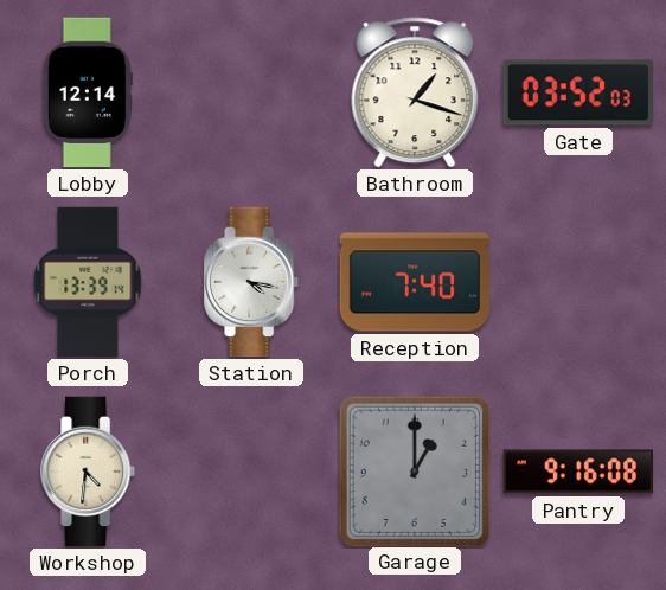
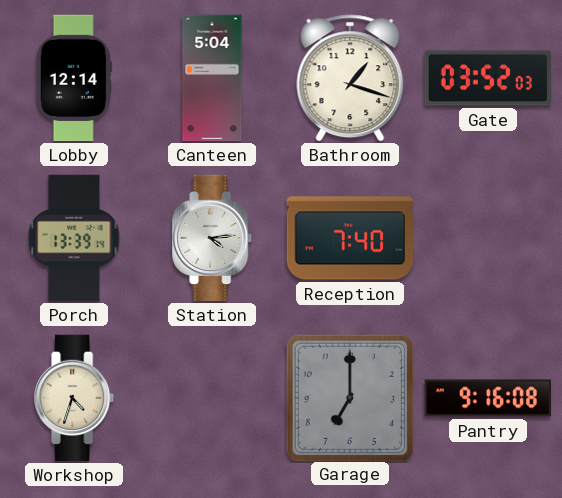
Canteen: none -> 5:04 (212, 78)
Station: 4:17 -> 4:14 (213, 238)
Workshop: 4:31 -> 4:33 (75, 398)
Garage: 1:00 -> 7:00 (349, 397)
